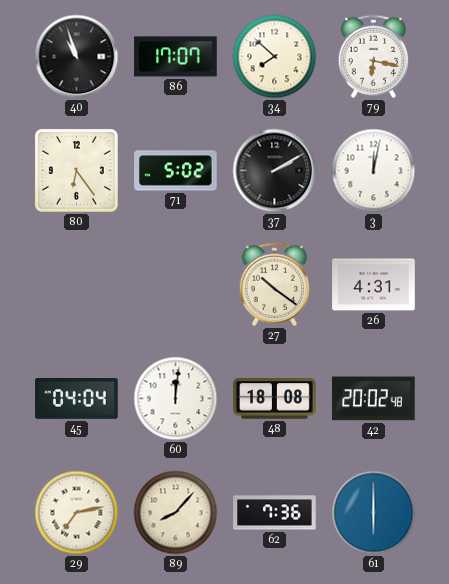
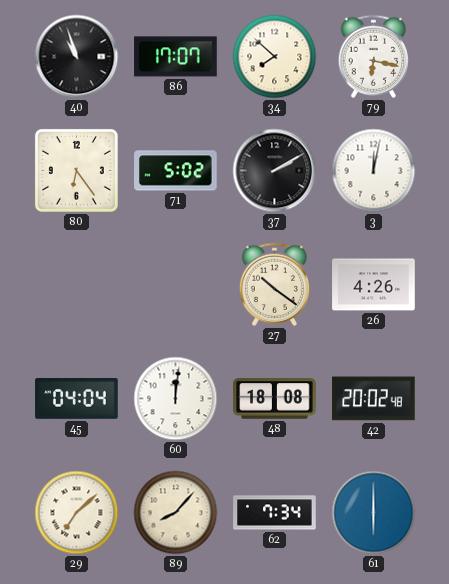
26: 4:31 -> 4:26 (374, 285)
29: 7:13 -> 7:08 (77, 513)
62: 7:36 -> 7:34 (275, 513)
